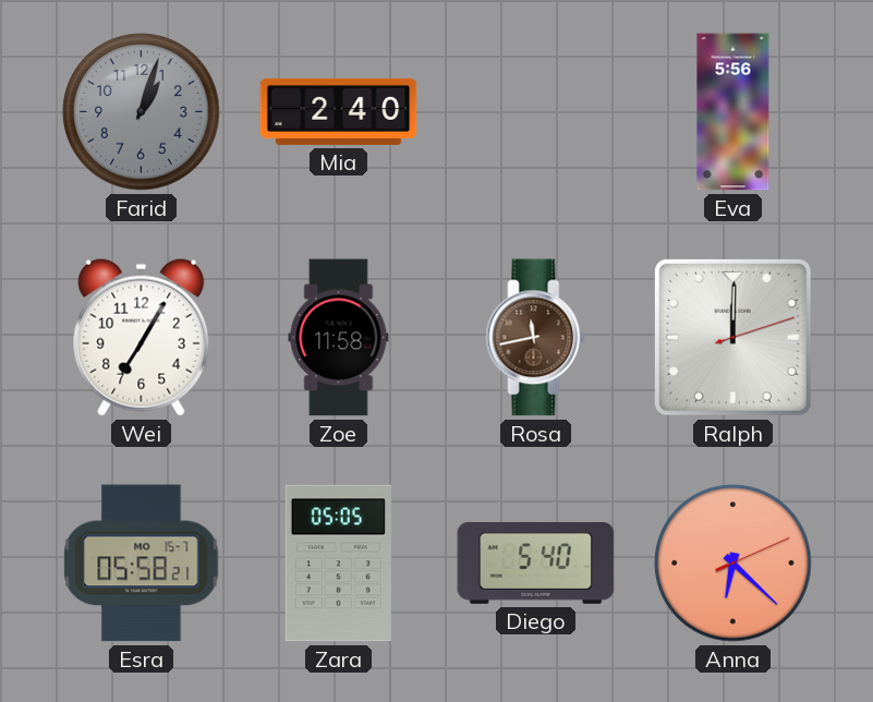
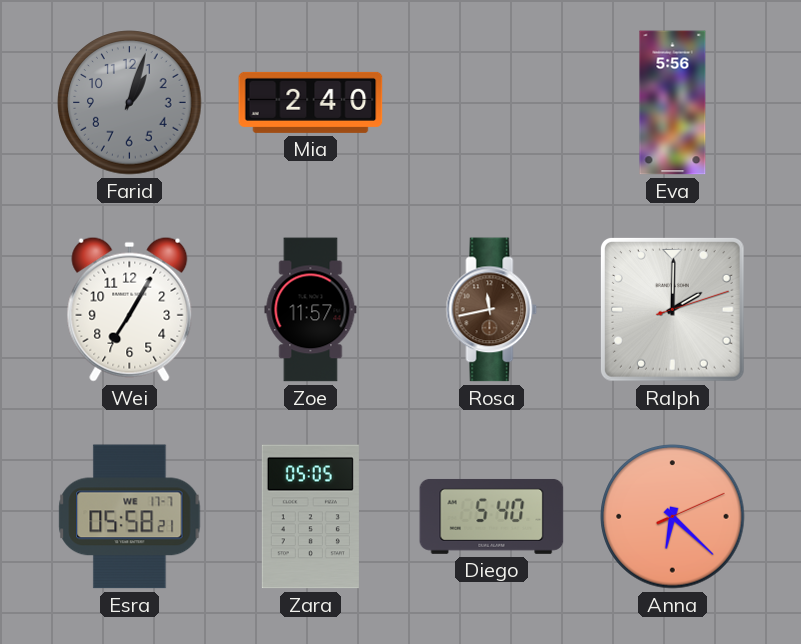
Zoe: 11:58 -> 11:57 (311, 310)
Ralph: 12:00 -> 2:00 (672, 309)
Esra date: MO 15-7 -> WE 17-7 (130, 517)
